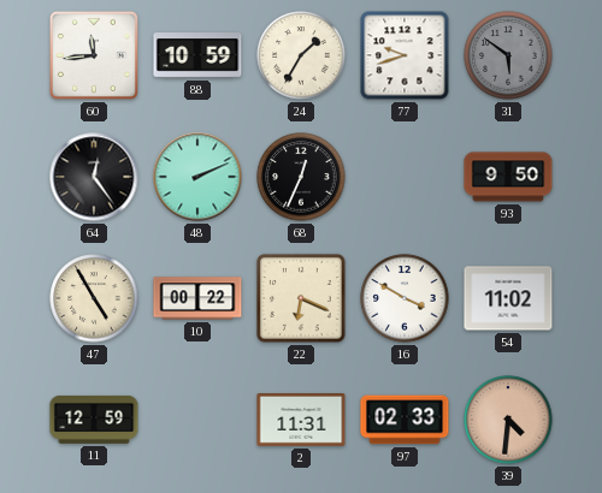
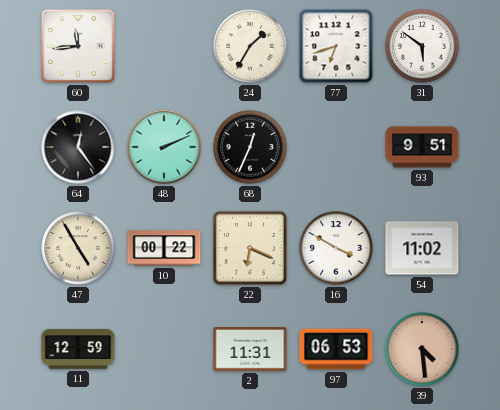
88: 10:59 -> none (197, 55)
77: 9:42 -> 6:42 (336, 46)
31 dial: grey -> white (422, 46)
93: 9:50 -> 9:51 (422, 147)
97: 02:33 -> 06:53 (336, 349)
39: 4:31 -> 4:29 (422, 349)
